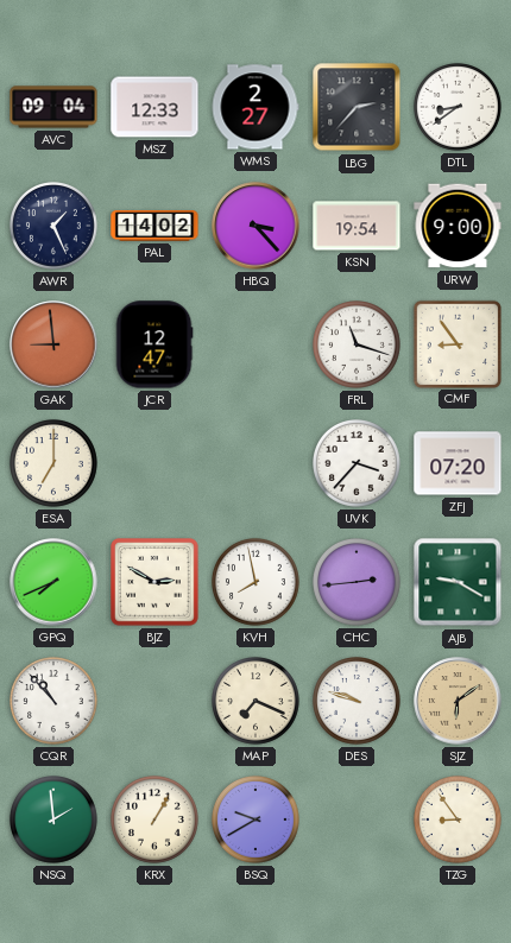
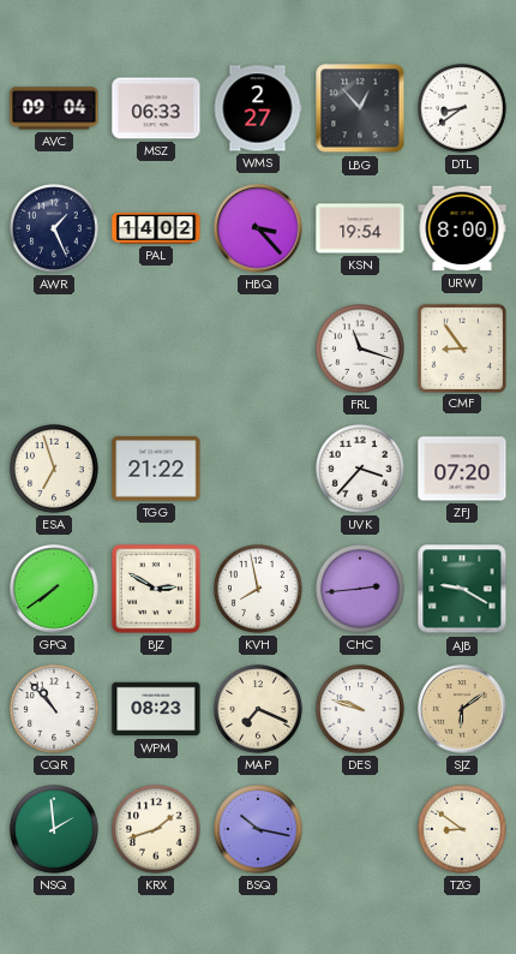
MSZ: 12:33 -> 06:33 (156, 108)
LBG: 2:37 -> 12:53 (360, 108)
URW: 9:00 -> 8:00 (462, 228)
GAK: 8:59 -> none (53, 344)
JCR: 12:47 -> none (154, 344)
ESA: 7:00 -> 6:57 (55, 470)
TGG: none -> 21:22 (156, 469)
GPQ: 7:41 -> 7:39 (54, 589)
WPM: none -> 08:23 (156, 709)
KRX: 1:05 -> 1:42 (157, 830)
BSQ: 9:40 -> 10:17 (259, 830)
TZG: 8:54 -> 8:51 (463, 830)
